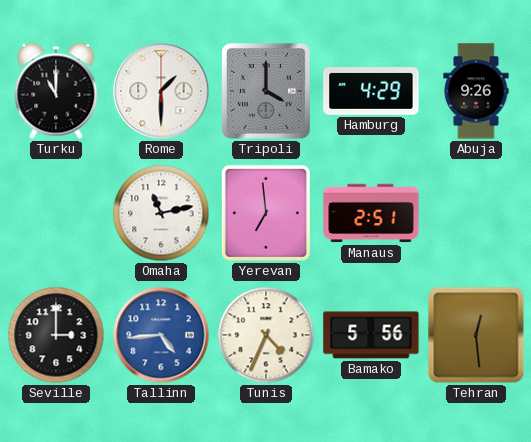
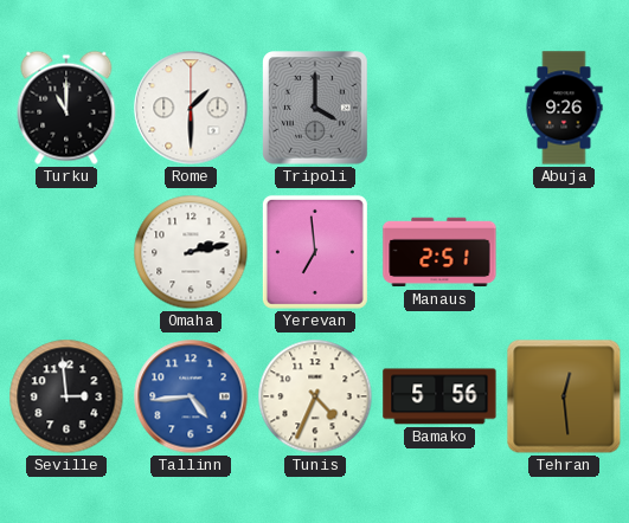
Hamburg: 4:29 -> none (371, 91)
Omaha: 11:13 -> 2:13 (191, 252)
Seville: 3:00 -> 2:59 (66, 396)
